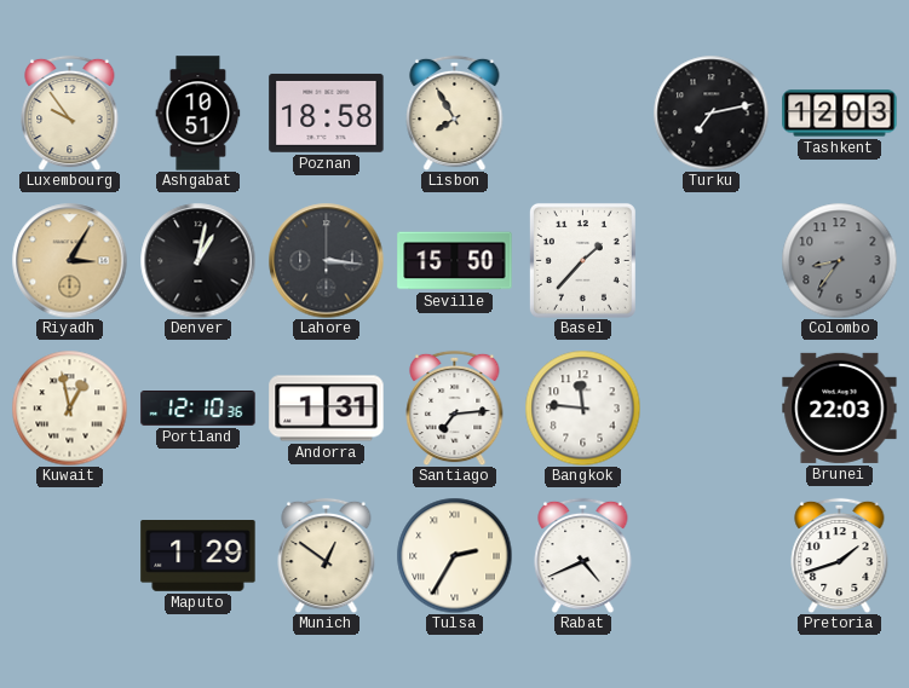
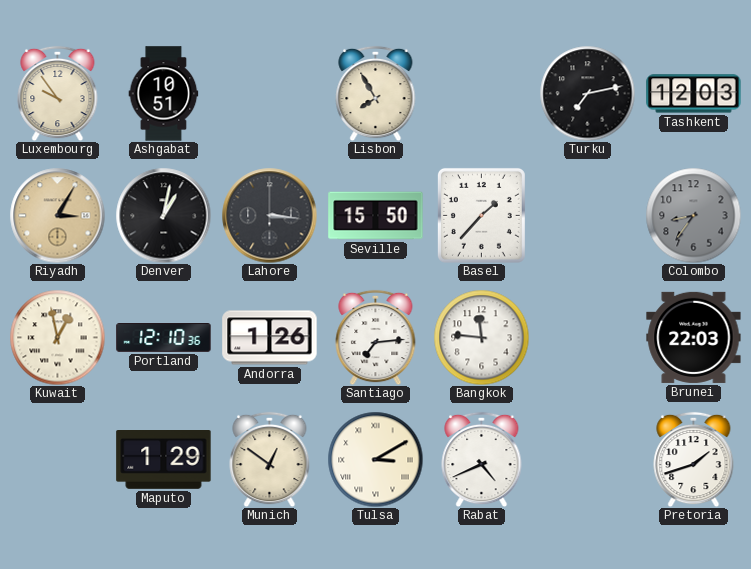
Poznan: 18:58 -> none (327, 112)
Andorra: 1:31 -> 1:26 (270, 338)
Tulsa: 2:35 -> 3:10 (375, 459)
